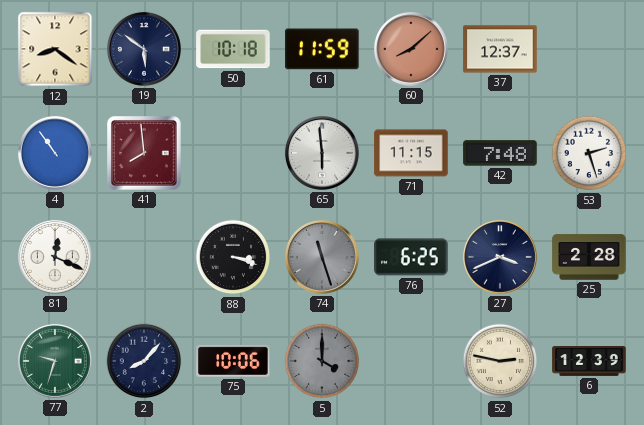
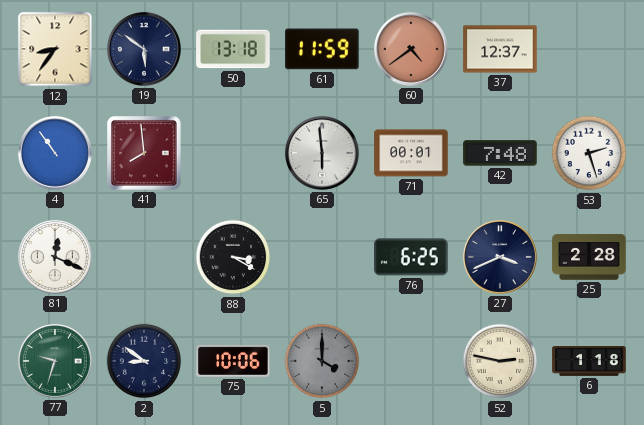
12: 8:21 -> 8:36 (55, 49)
50: 10:18 -> 13:18 (233, 49)
60: 8:08 -> 4:39 (411, 49)
71: 11:15 -> 00:01 (411, 153)
88: 3:18 -> 3:20 (233, 257)
74: 11:27 -> none (322, 257)
2: 8:07 -> 8:51 (144, 361)
6: 12:39 -> 1:18 (589, 362)
